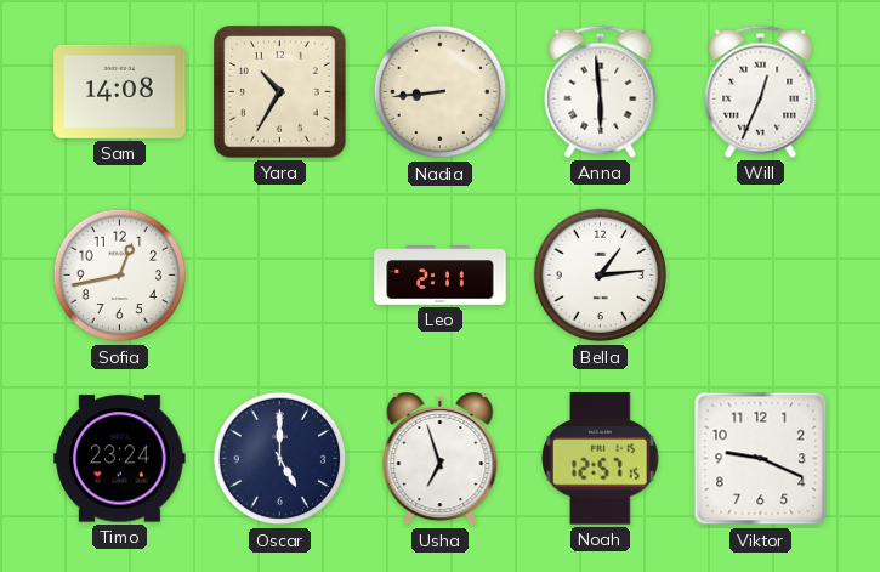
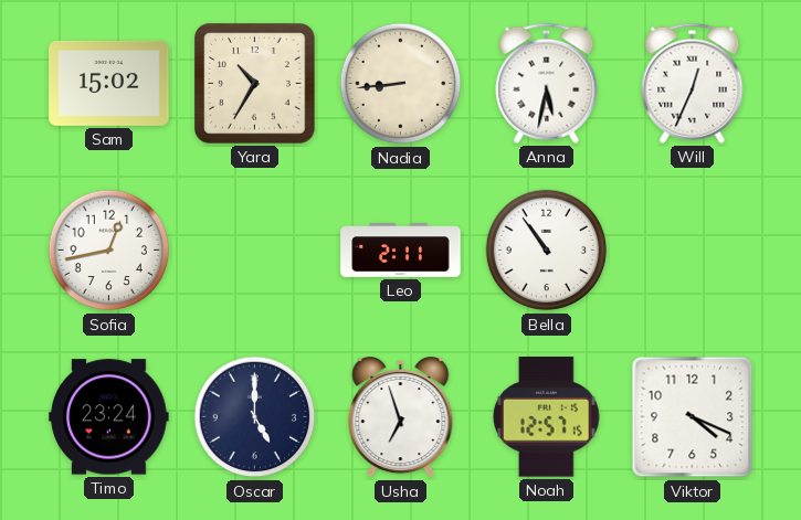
Sam: 14:08 -> 15:02 (109, 83)
Anna: 5:59 -> 5:32 (547, 83)
Bella: 1:14 -> 10:54 (547, 251)
Viktor: 9:19 -> 4:19 (693, 417)
